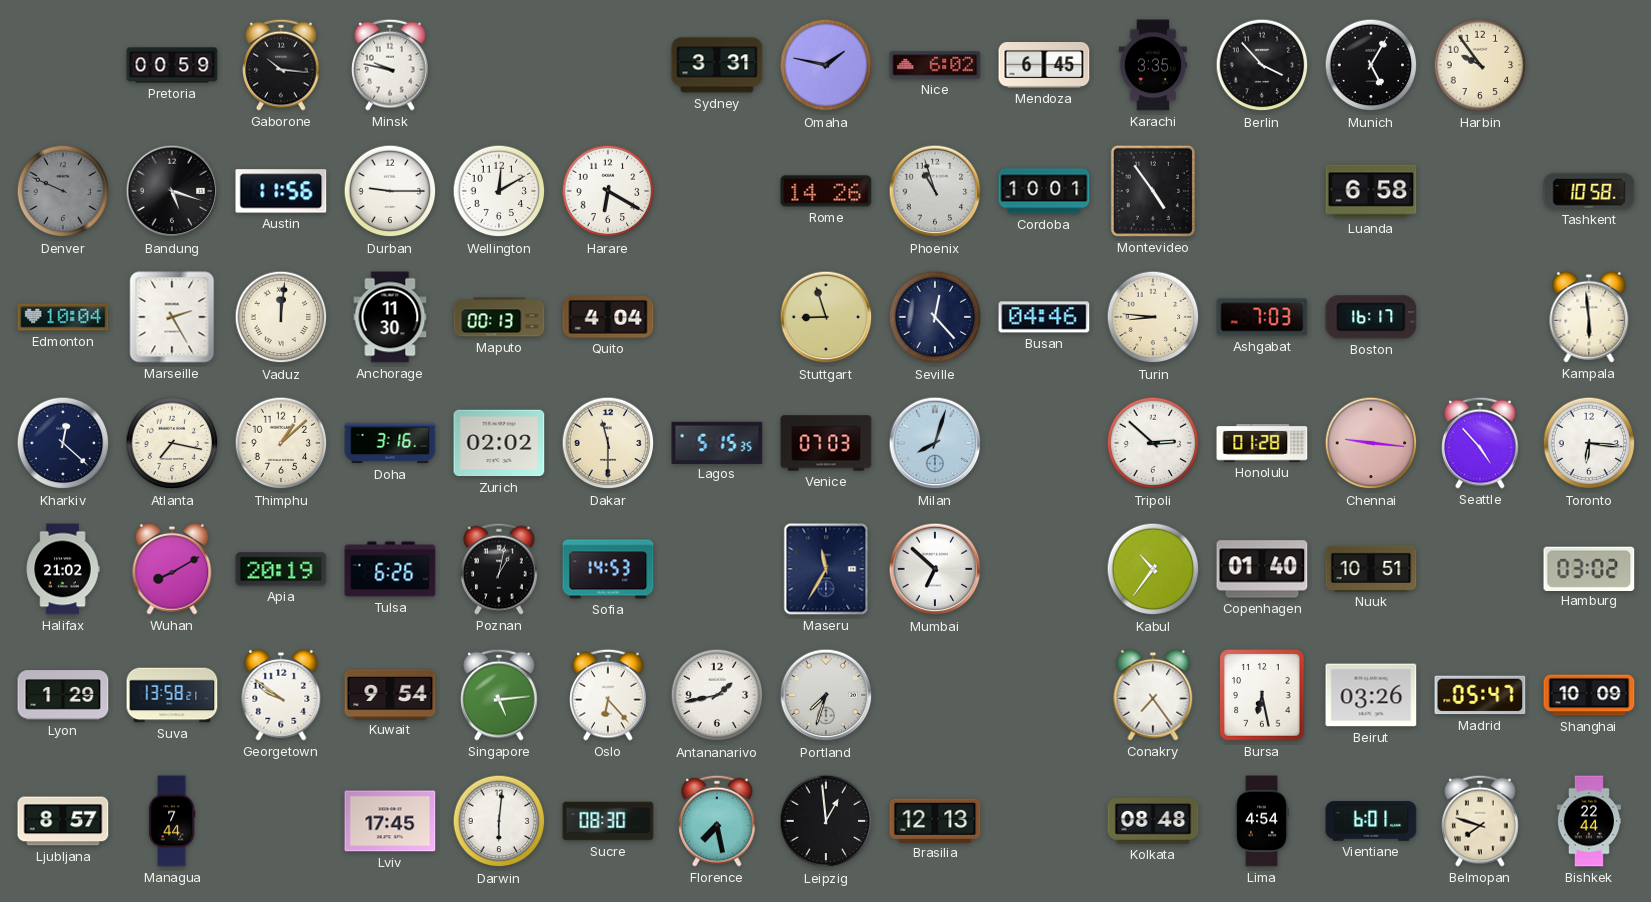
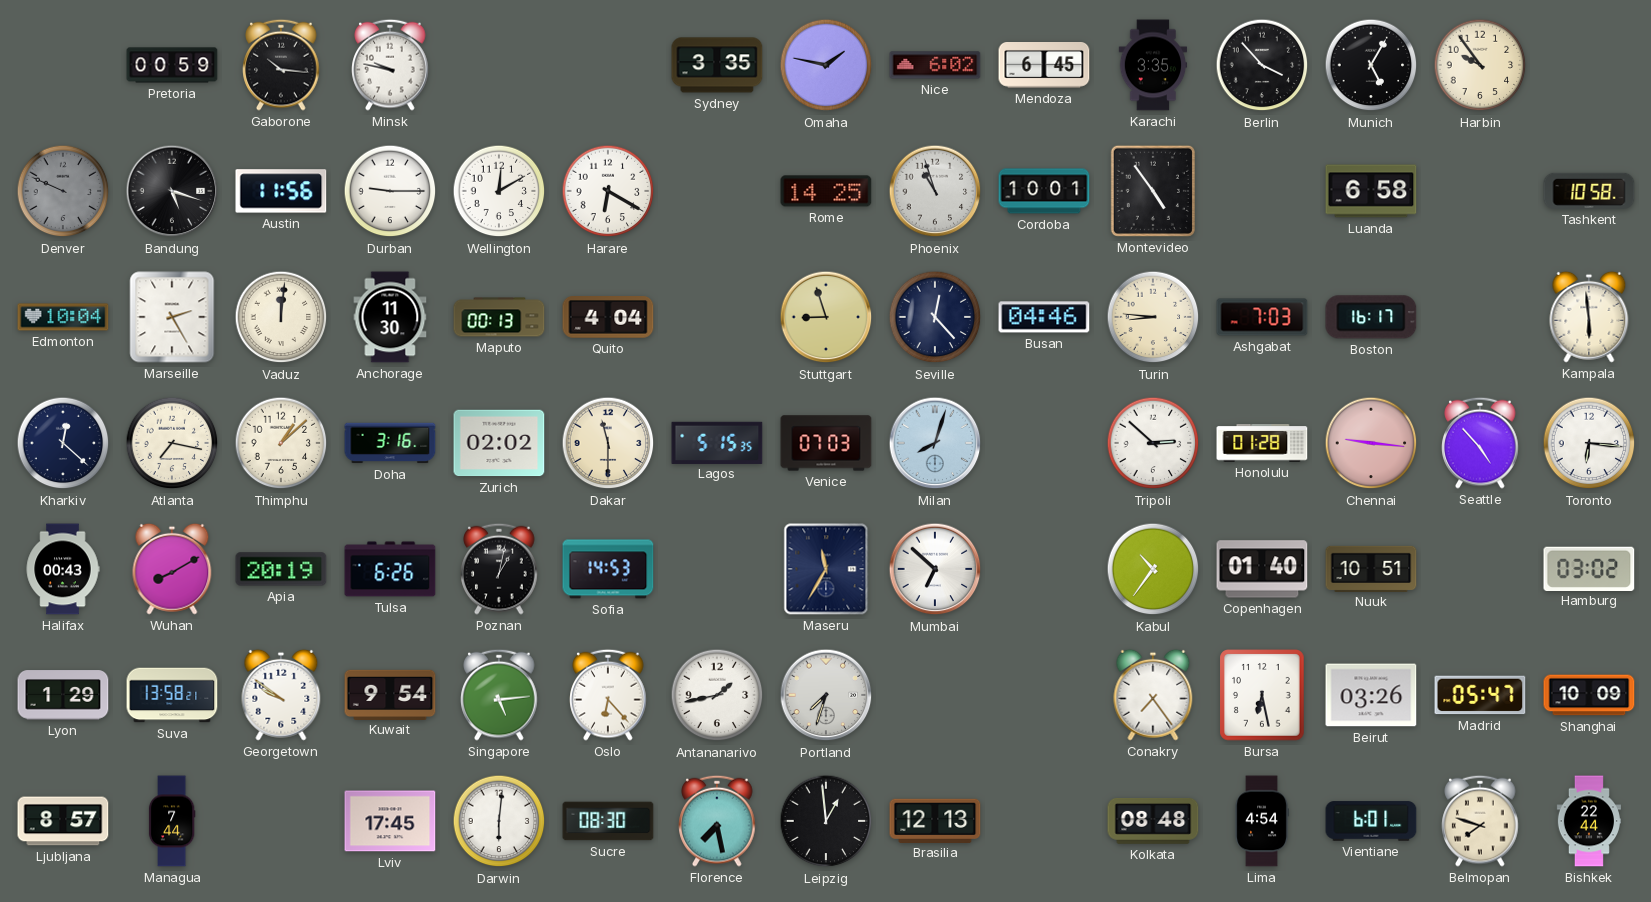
Sydney: 3:31 -> 3:35 (717, 65)
Rome: 14:26 -> 14:25 (826, 191)
Halifax: 21:02 -> 00:43 (63, 569)
